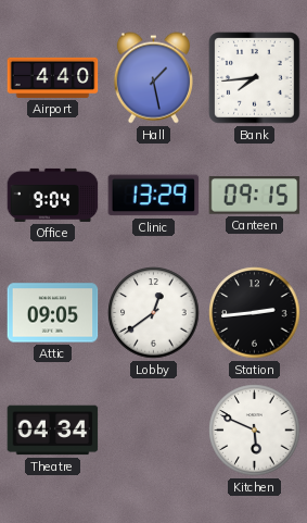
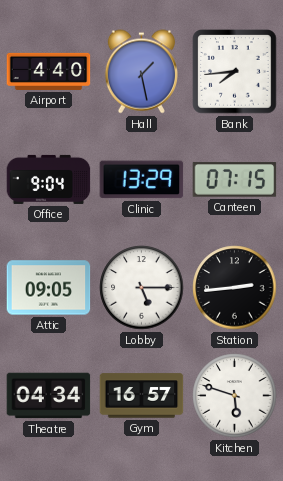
Canteen: 09:15 -> 07:15 (235, 180)
Lobby: 12:39 -> 5:15 (142, 288)
Gym: none -> 16:57 (142, 396)
Kitchen: 5:49 -> 5:48 (235, 396)
